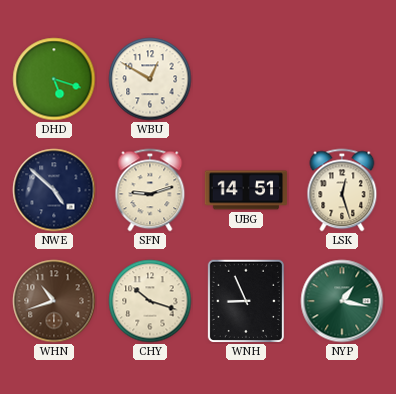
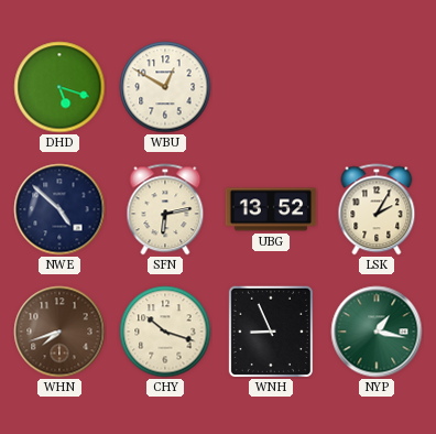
SFN: 9:12 -> 6:13 (165, 209)
UBG: 14:51 -> 13:52 (271, 209)
LSK: 12:27 -> 2:05 (377, 209)
WHN: 10:42 -> 7:42 (59, 332)
